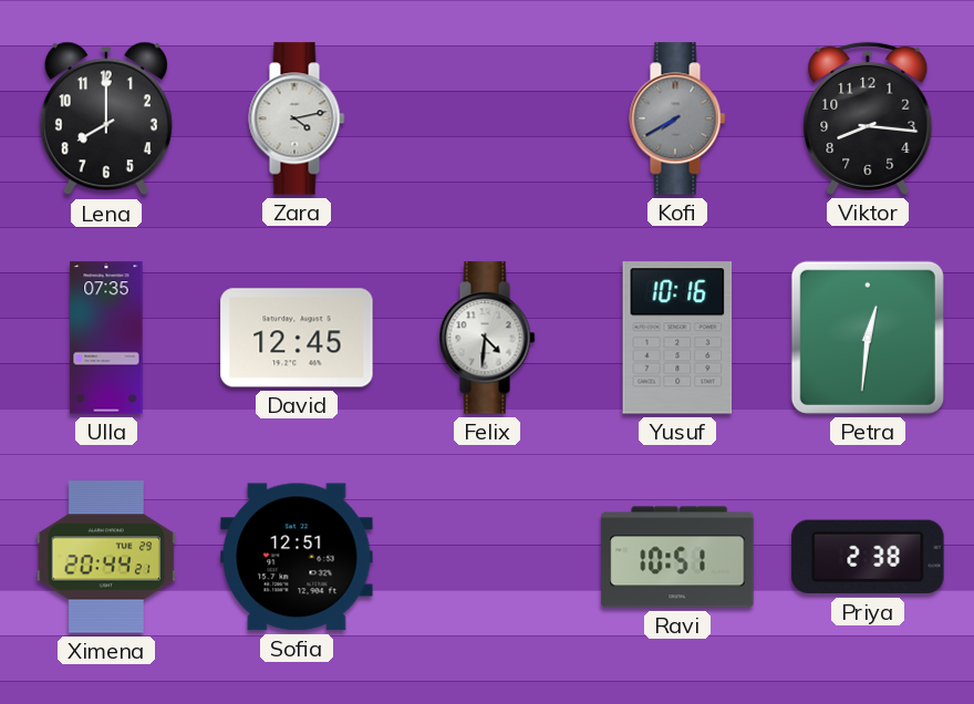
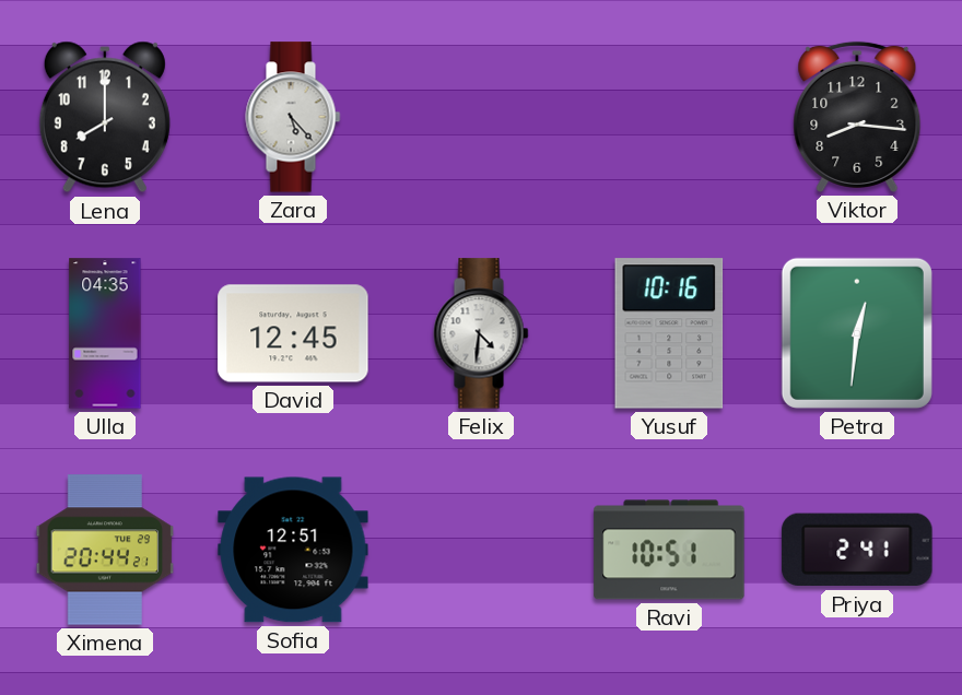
Zara: 4:13 -> 5:23 (293, 117)
Kofi: 7:40 -> none (677, 118)
Ulla: 07:35 -> 04:35 (105, 333)
Priya: 2:38 -> 2:41 (857, 550)
